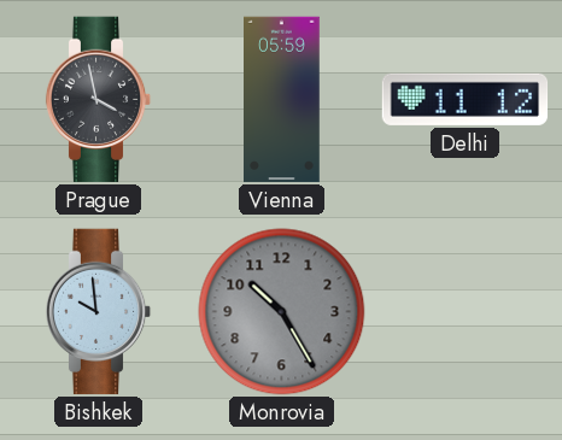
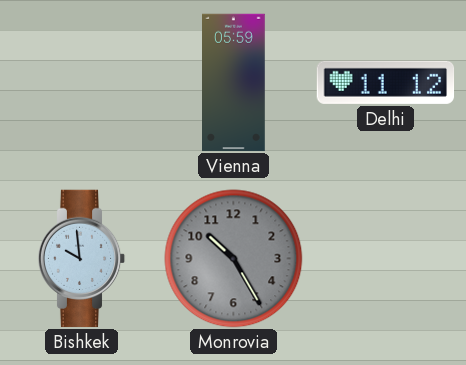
Prague: 3:58 -> none (99, 100)
